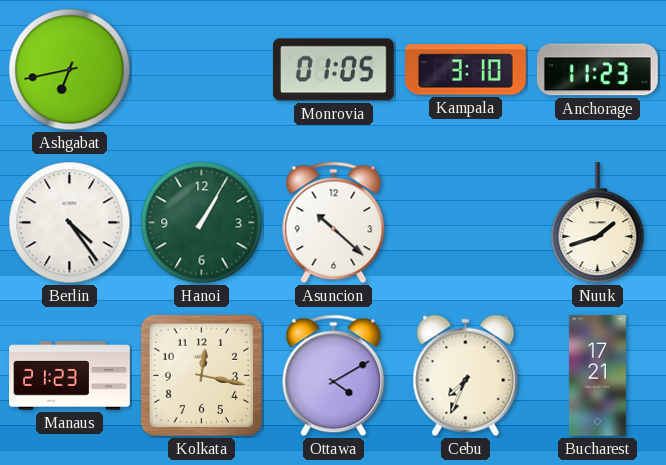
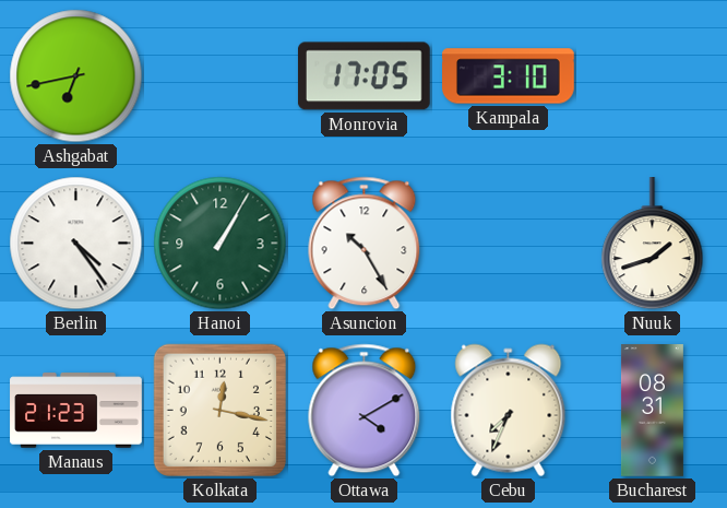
Monrovia: 01:05 -> 17:05 (364, 76)
Anchorage: 11:23 -> none (597, 70)
Asuncion: 10:22 -> 10:25 (365, 244)
Bucharest: 17:21 -> 08:31 (652, 411)
